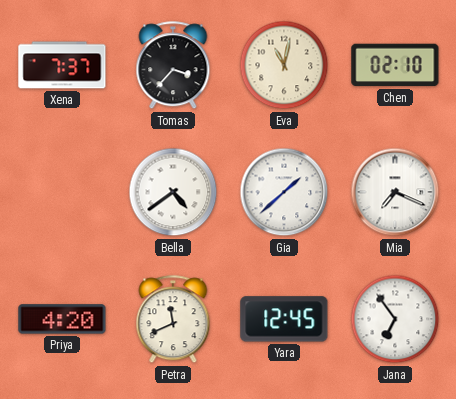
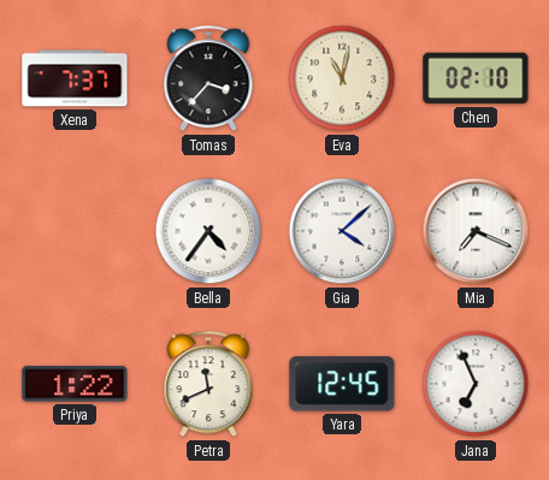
Bella: 4:39 -> 4:36 (208, 231)
Gia: 1:38 -> 4:08 (342, 231)
Priya: 4:20 -> 1:22 (75, 384)
Jana: 6:54 -> 6:56 (476, 384)
